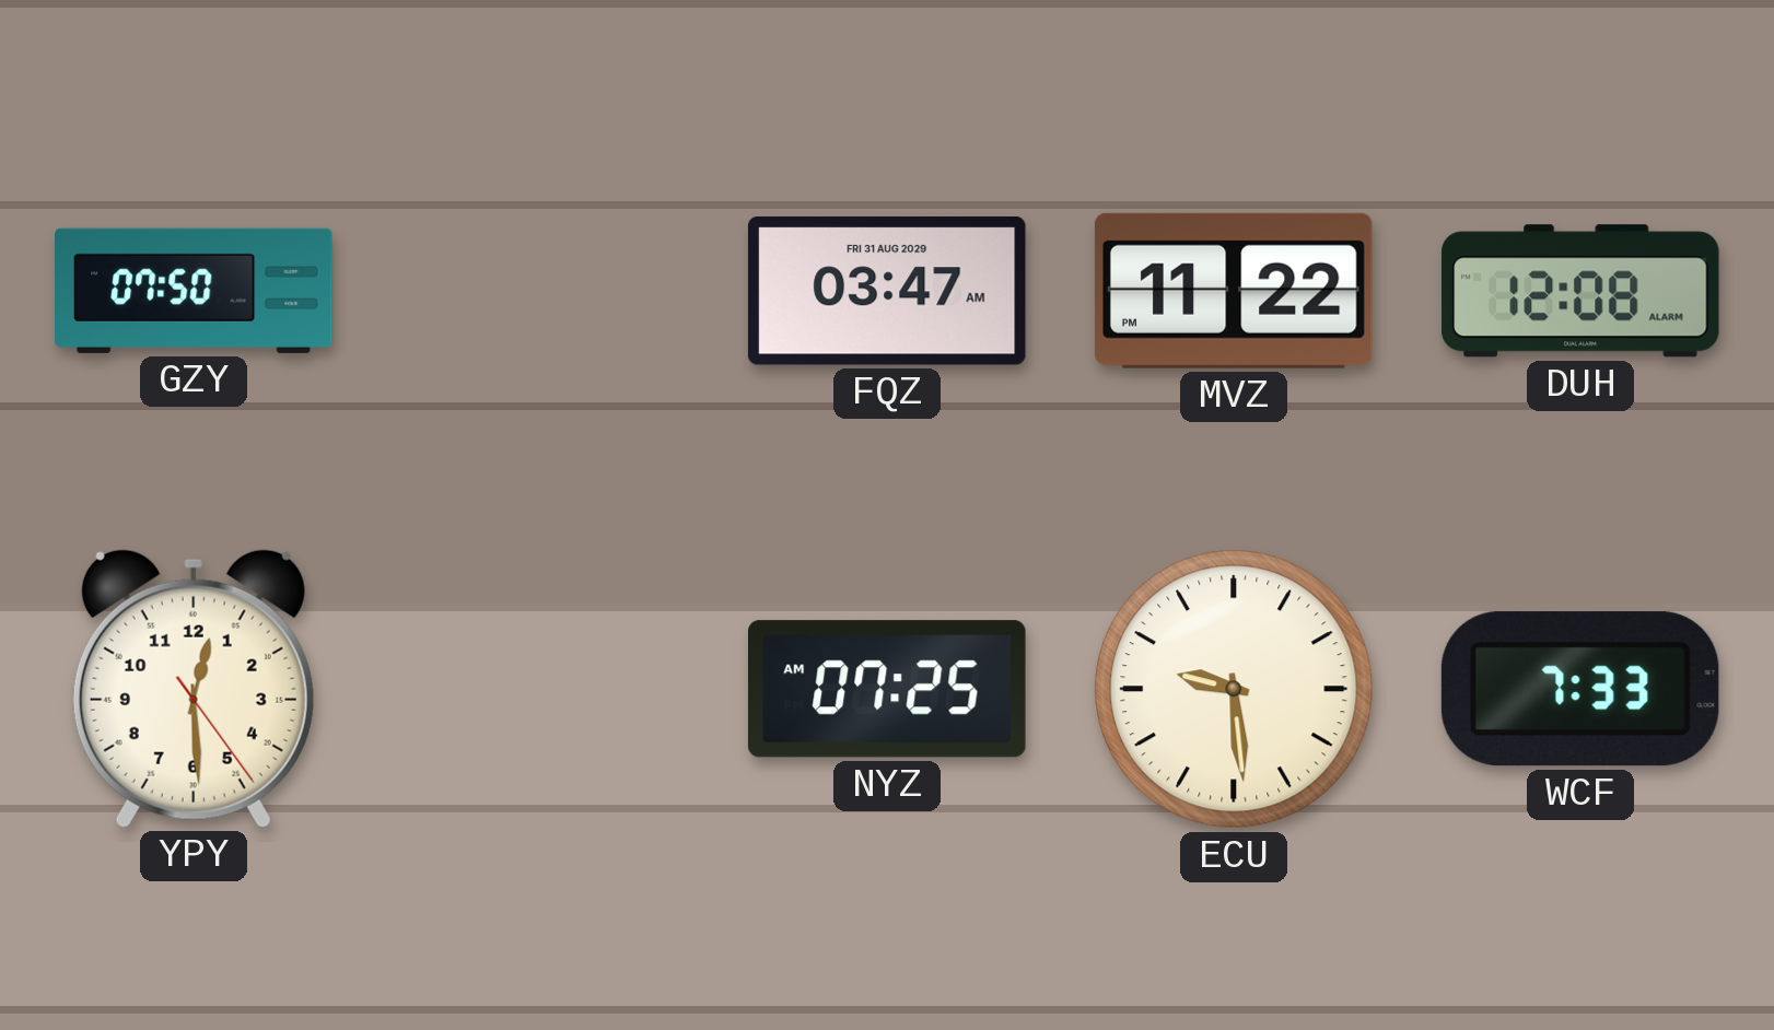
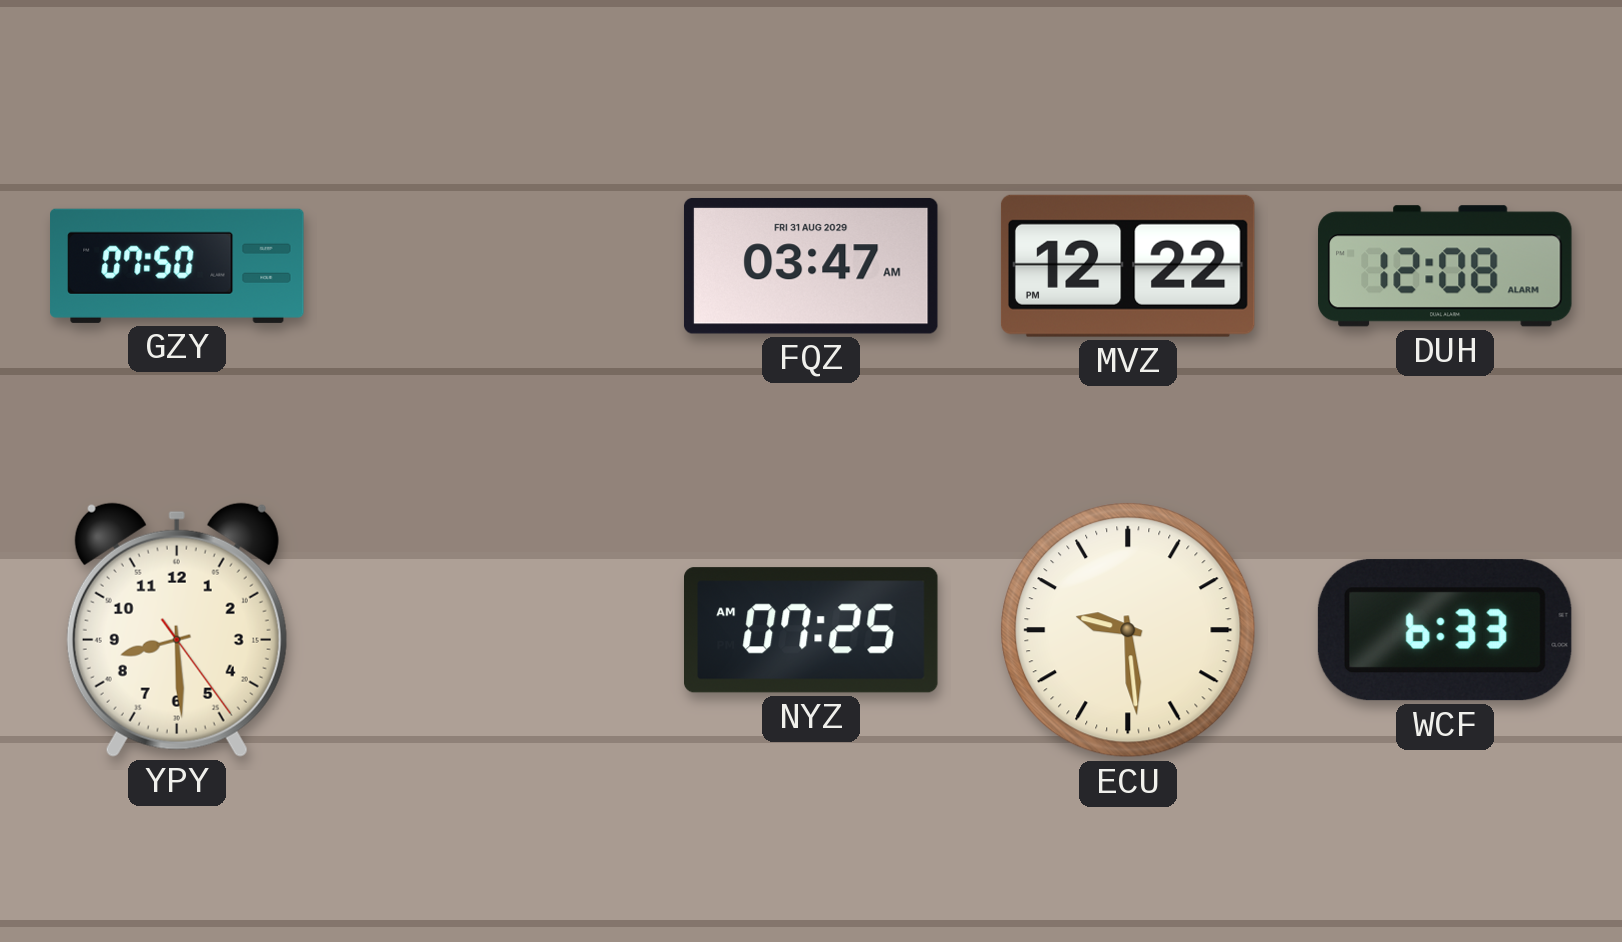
MVZ: 11:22 -> 12:22 (1128, 266)
YPY: 12:29 -> 8:29 (177, 630)
WCF: 7:33 -> 6:33 (1445, 630)
